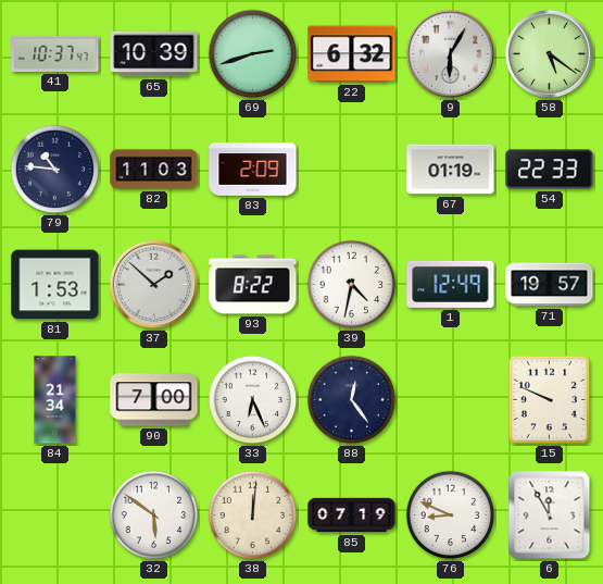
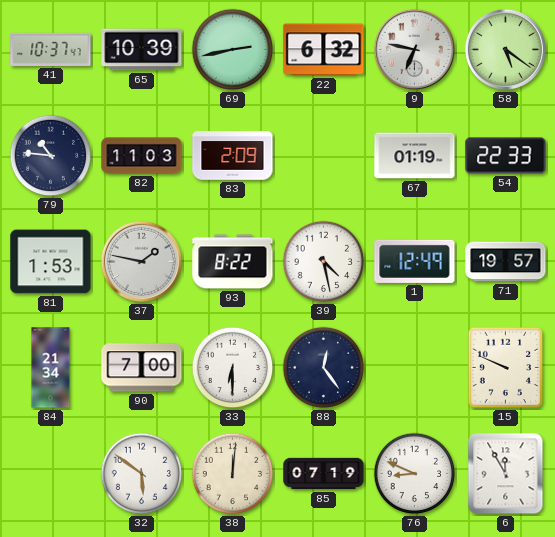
69: 2:42 -> 2:43 (233, 50)
9: 6:05 -> 6:47 (414, 49)
37: 1:52 -> 1:47 (141, 261)
39: 4:32 -> 4:28 (324, 262)
33: 6:26 -> 6:30 (233, 368)
